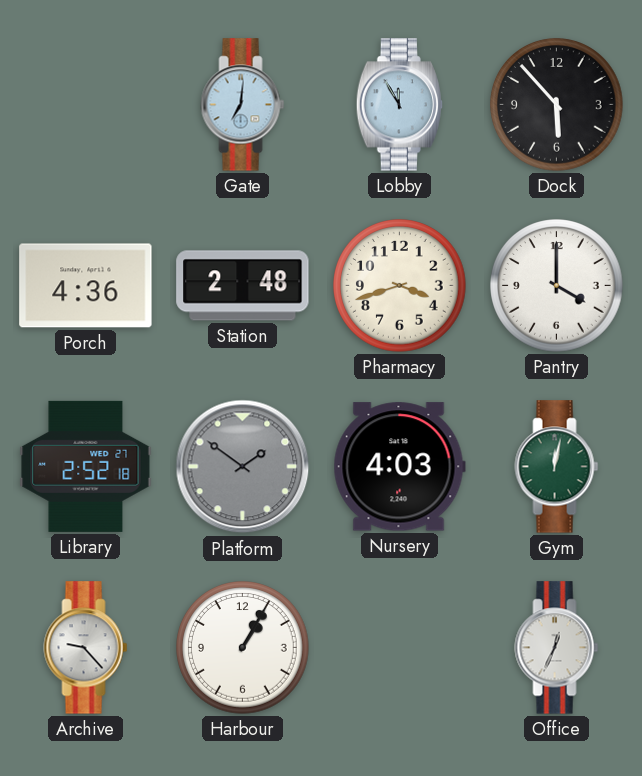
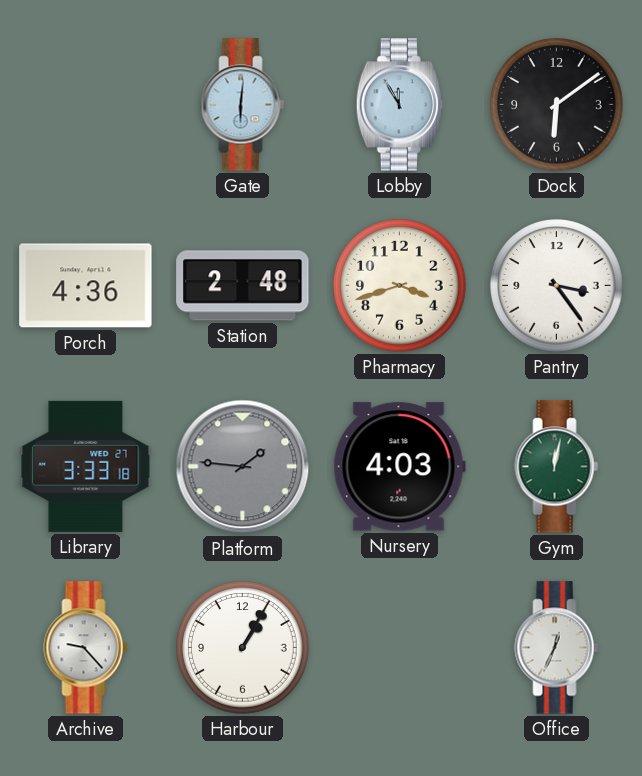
Gate: 7:01 -> 6:01 (243, 105)
Dock: 5:53 -> 6:09 (557, 105)
Pantry: 4:00 -> 3:24 (557, 286)
Library: 2:52 -> 3:33 (86, 466)
Platform: 1:51 -> 1:46 (243, 467)
